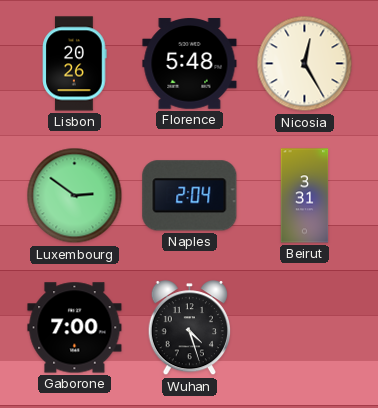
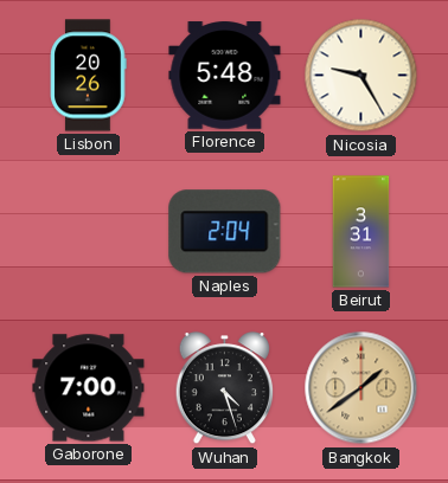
Nicosia: 12:25 -> 9:25 (361, 76)
Luxembourg: 2:51 -> none (75, 196)
Bangkok: none -> 1:39 (361, 388)
